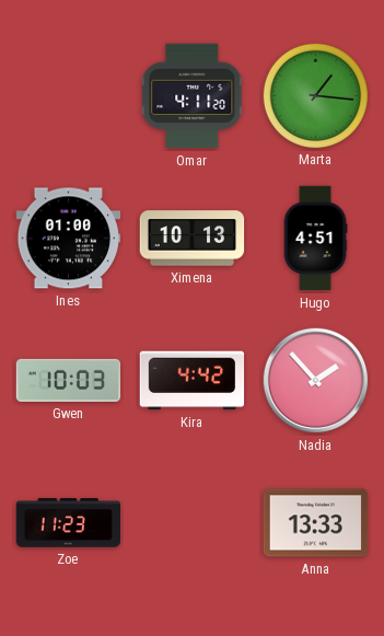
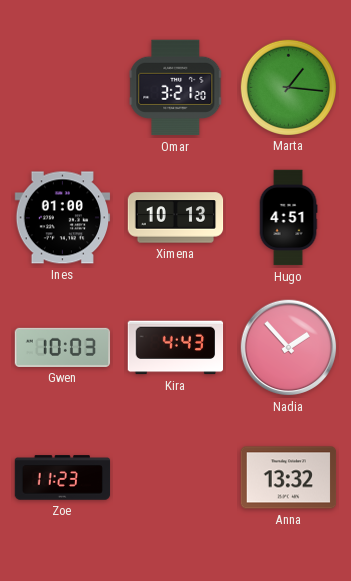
Omar: 4:11 -> 3:21 (176, 88)
Kira: 4:42 -> 4:43 (176, 348)
Anna: 13:33 -> 13:32 (289, 478)
